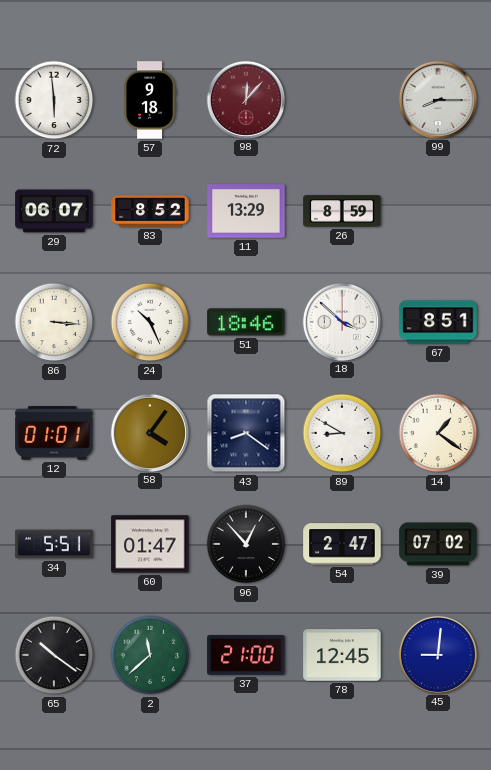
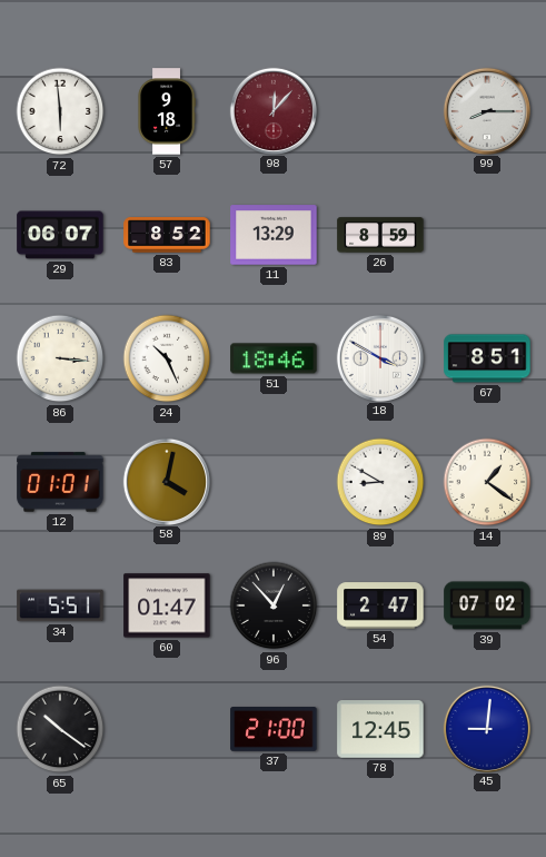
18: 3:52 -> 3:50 (379, 357)
58: 4:06 -> 4:02 (166, 481)
43: 8:21 -> none (246, 433)
2: 11:38 -> none (150, 655)
